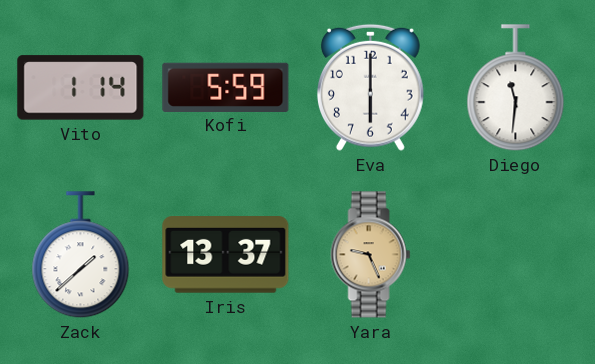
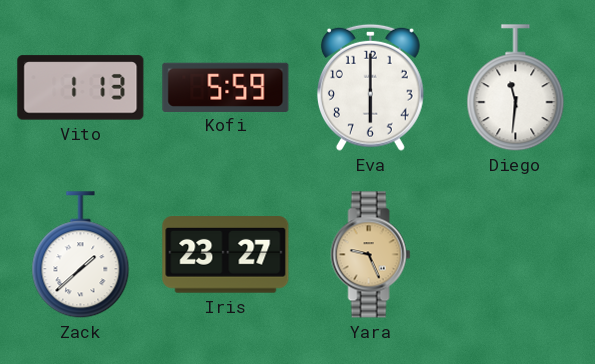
Vito: 1:14 -> 1:13 (81, 88)
Iris: 13:37 -> 23:27 (226, 255)
